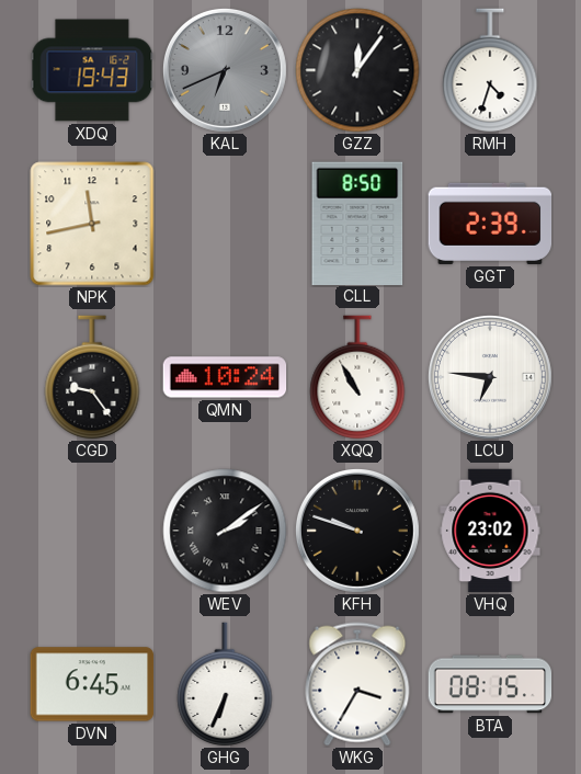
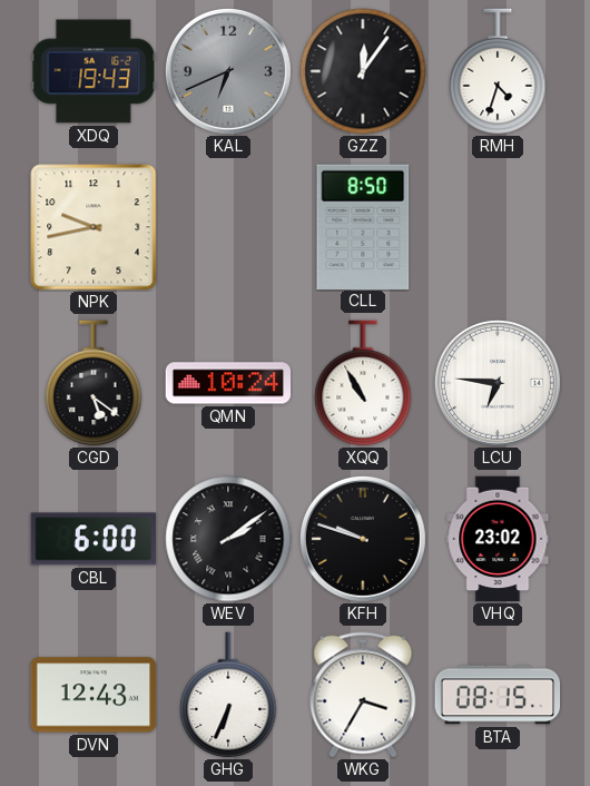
NPK: 11:43 -> 9:43 (94, 227)
GGT: 2:39 -> none (490, 224)
CGD: 9:24 -> 5:21 (94, 383)
CBL: none -> 6:00 (92, 539)
DVN: 6:45 -> 12:43 (94, 695)
